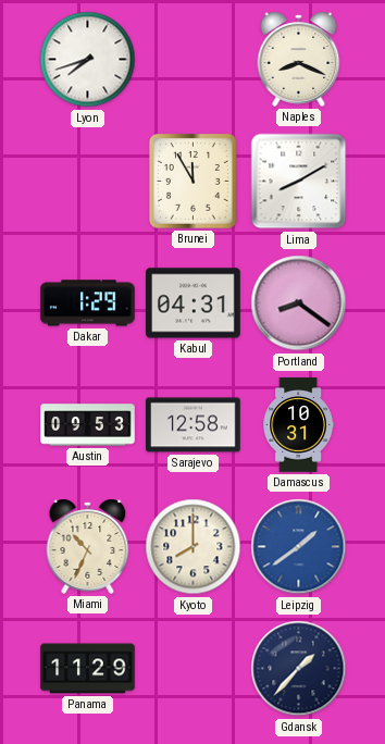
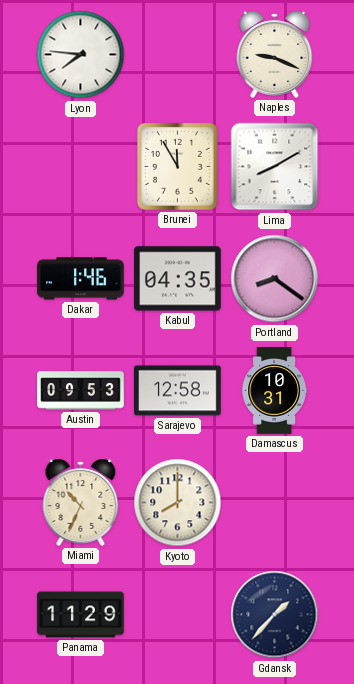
Lyon: 7:42 -> 7:46 (81, 55)
Naples: 8:19 -> 9:19 (275, 54)
Dakar: 1:29 -> 1:46 (81, 279)
Kabul: 04:31 -> 04:35 (178, 279)
Leipzig: 1:39 -> none (299, 547)
